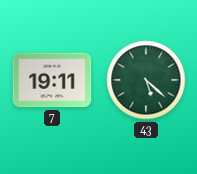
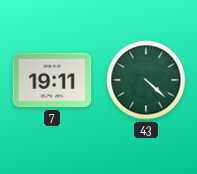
43: 5:22 -> 4:22 (146, 80)
